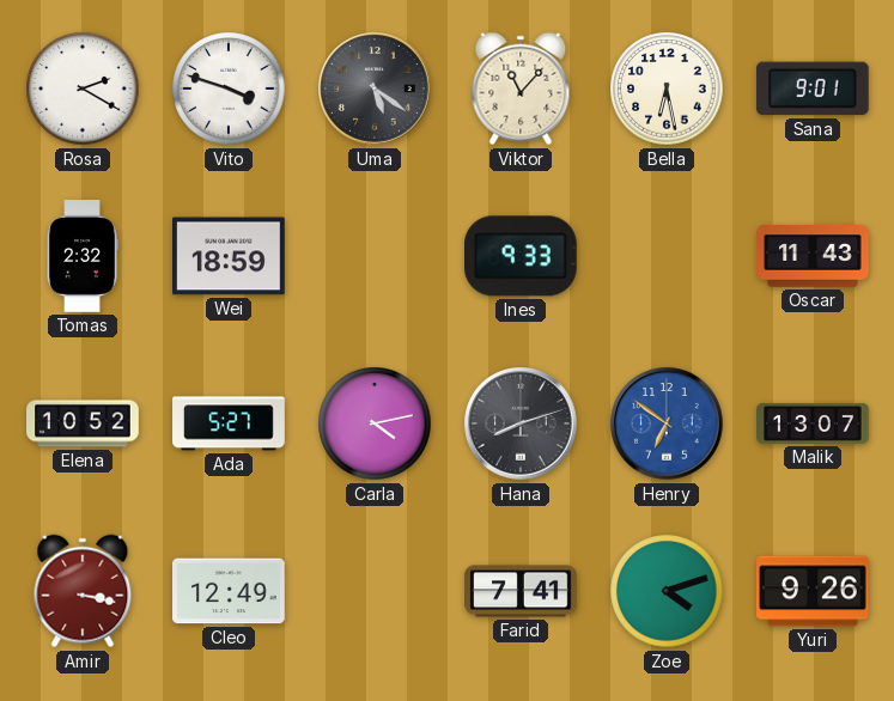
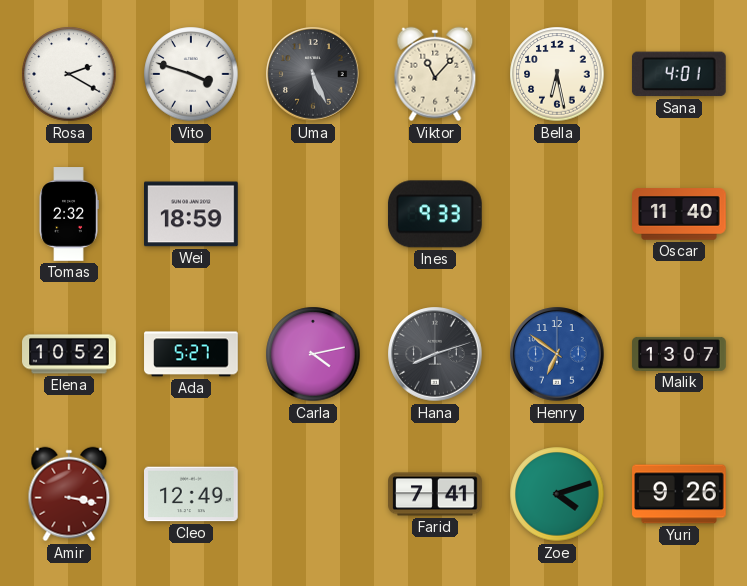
Uma: 5:21 -> 5:26 (313, 74)
Sana: 9:01 -> 4:01 (679, 74)
Oscar: 11:43 -> 11:40 (679, 214)
